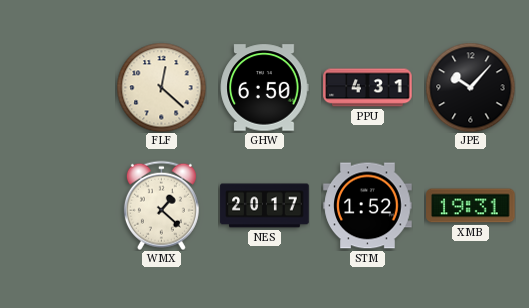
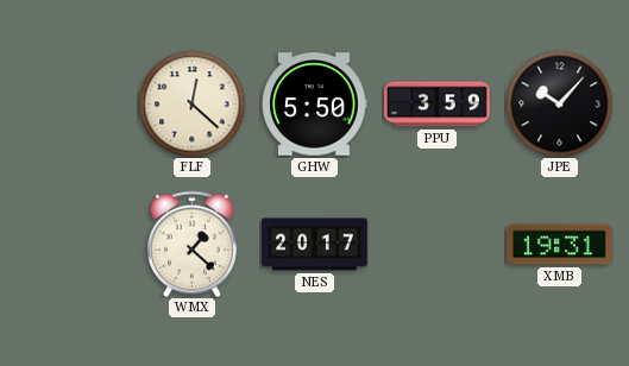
GHW: 6:50 -> 5:50 (314, 105)
PPU: 4:31 -> 3:59 (438, 105)
STM: 1:52 -> none (368, 206)
